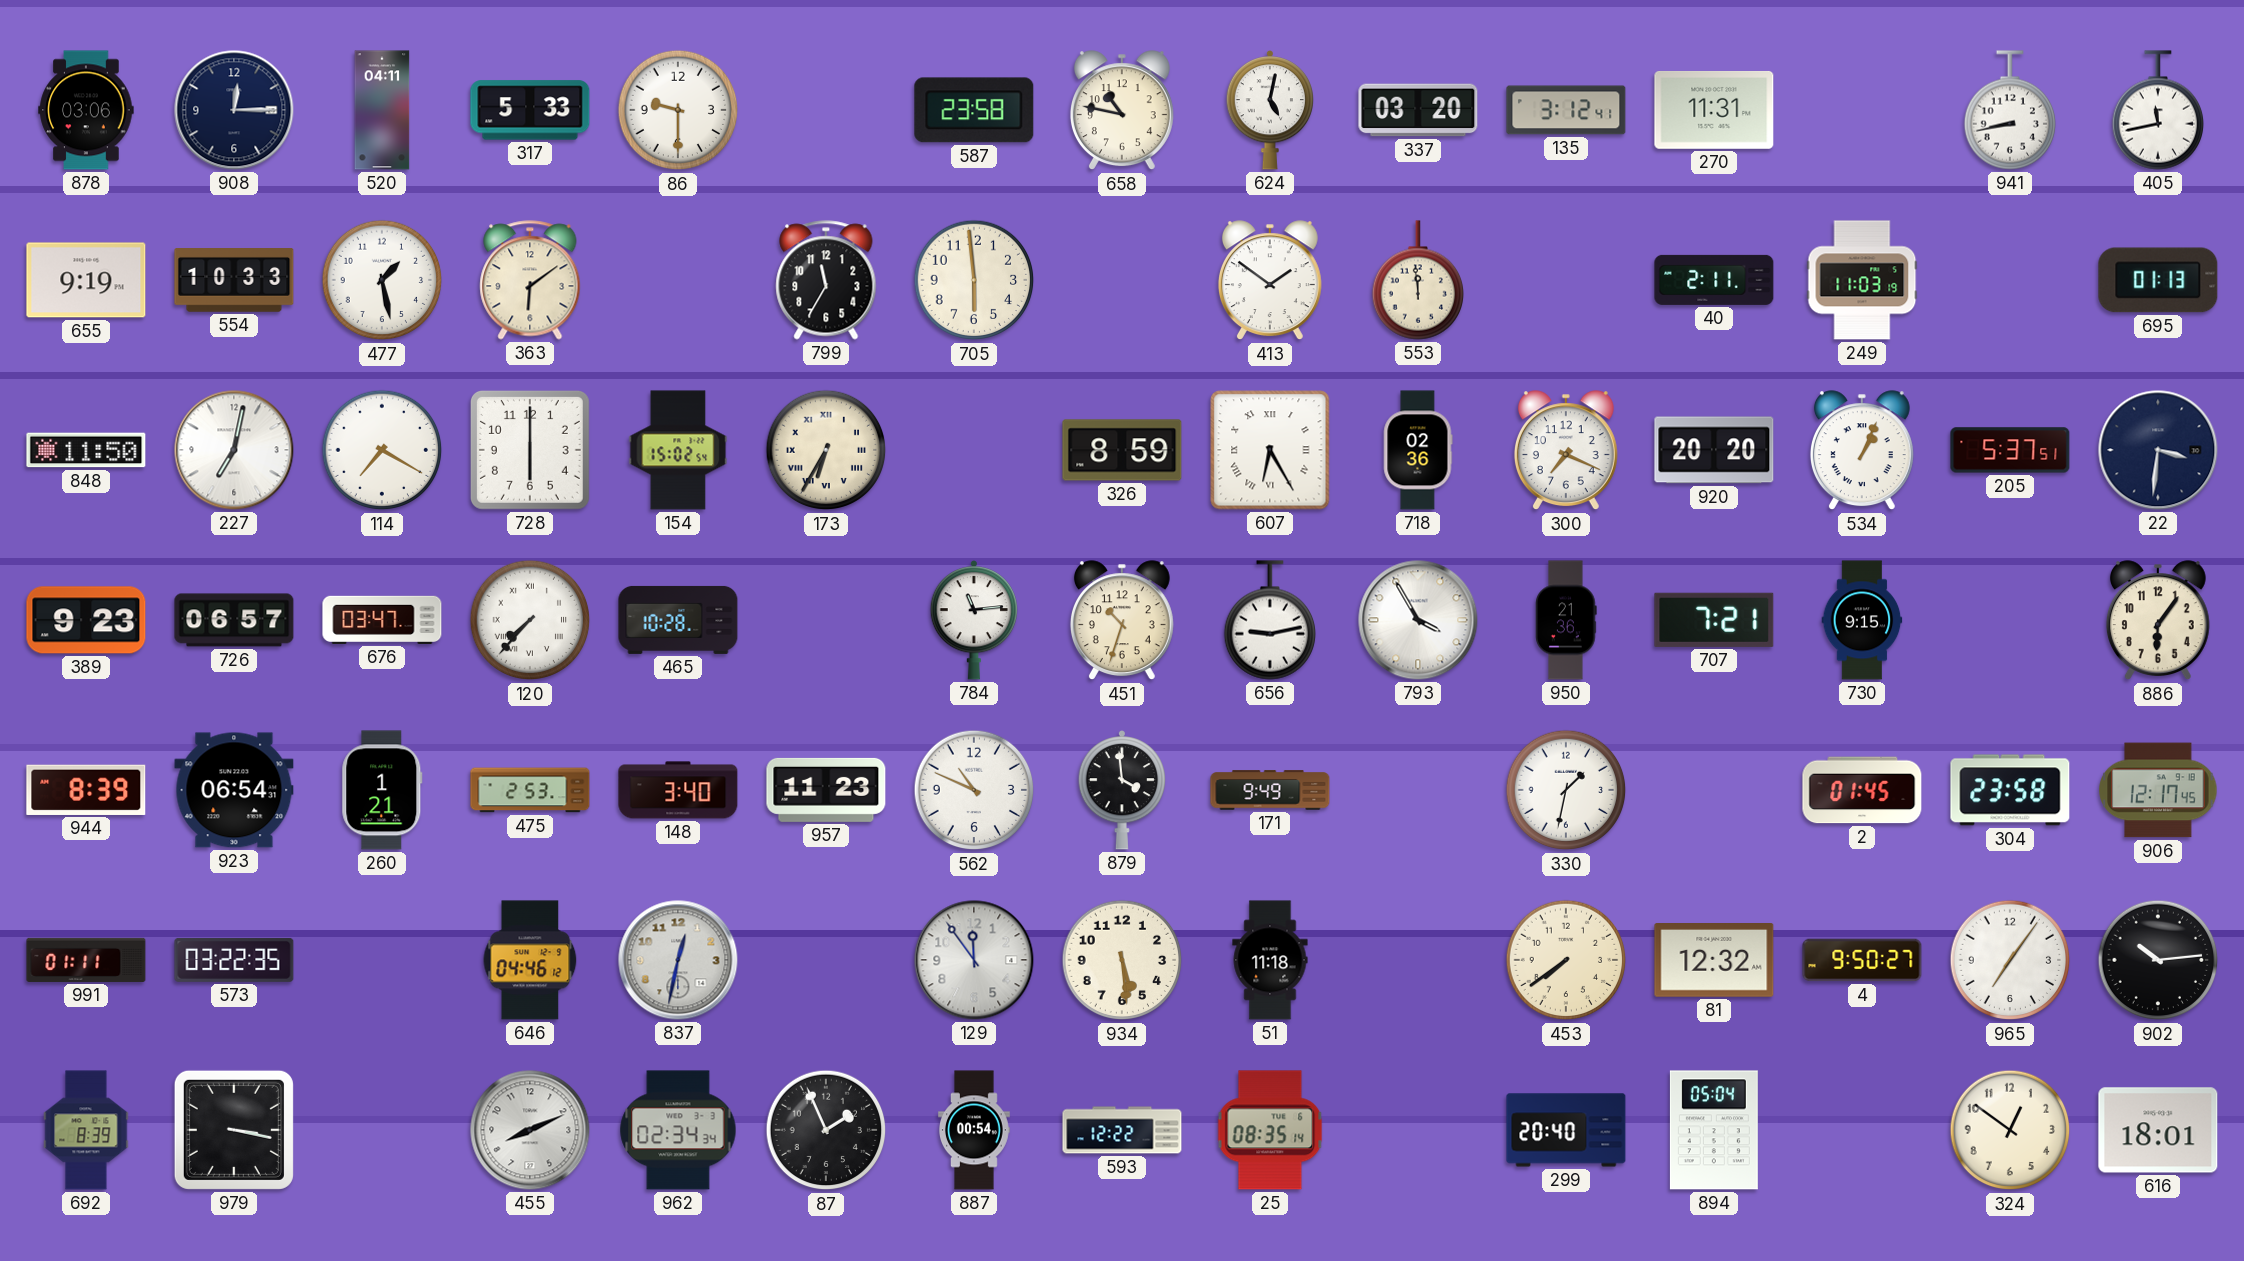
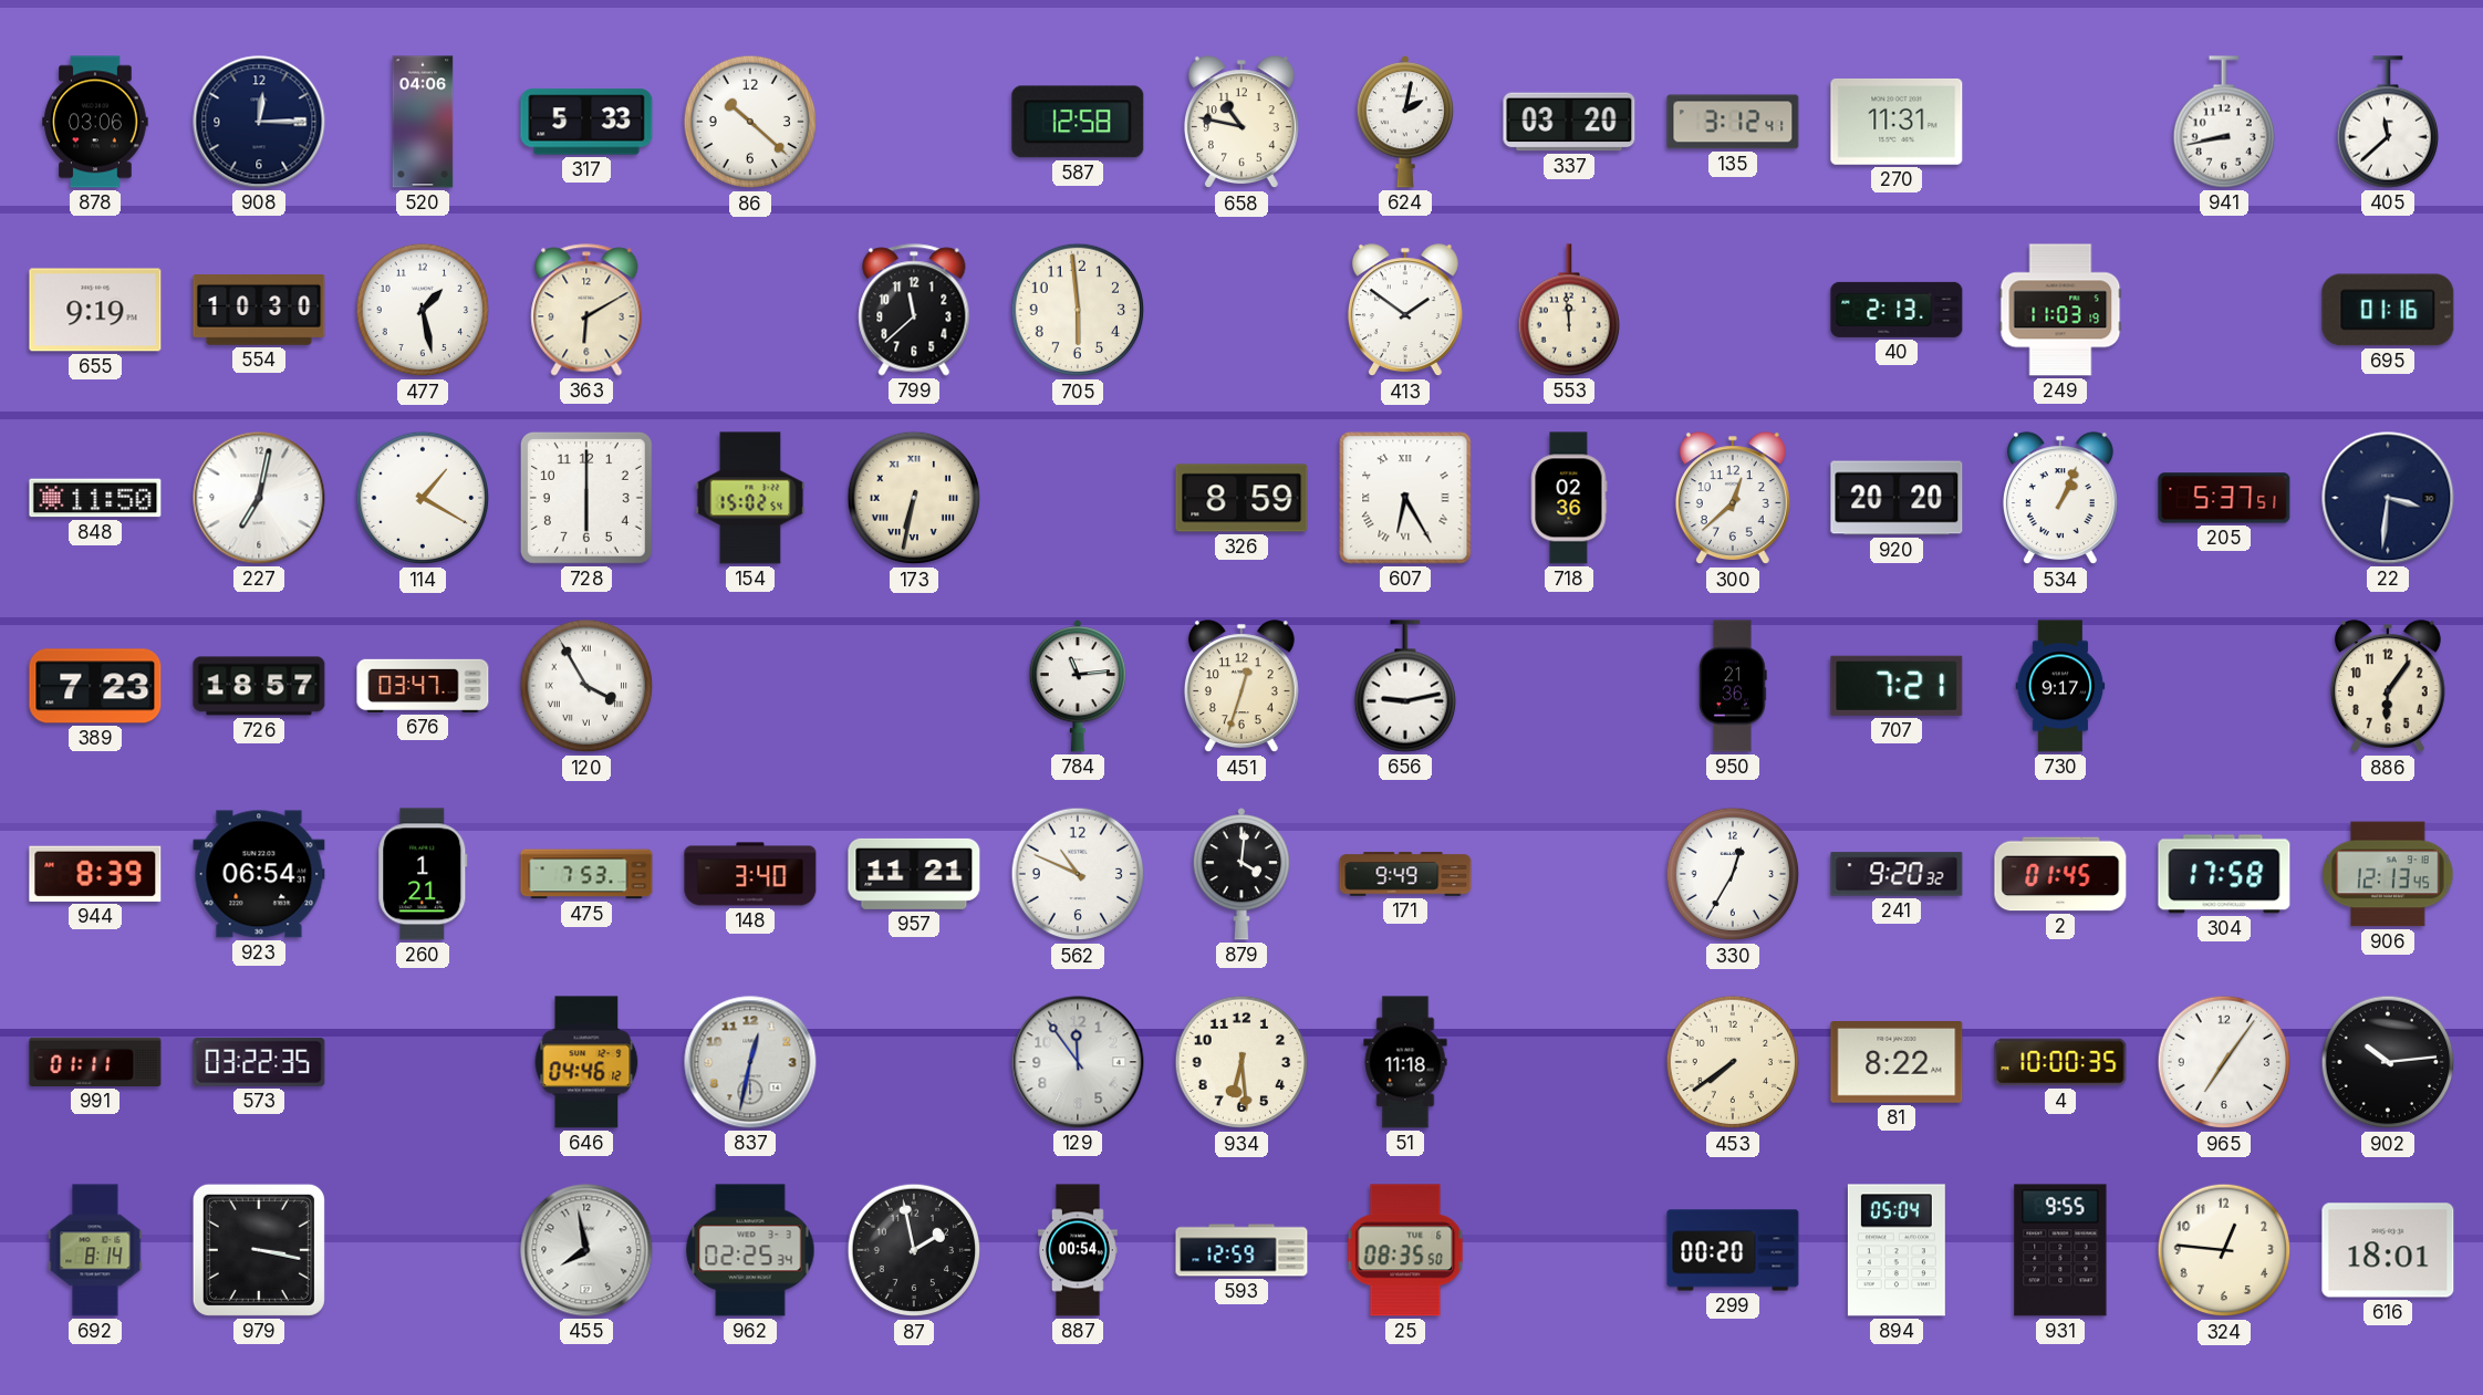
520: 04:11 -> 04:06 (423, 122)
86: 9:30 -> 10:22 (750, 122)
587: 23:58 -> 12:58 (1078, 122)
624: 5:02 -> 2:02 (1404, 123)
405: 11:43 -> 11:38 (2387, 122)
554: 10:33 -> 10:30 (259, 311)
363: 6:09 -> 6:10 (586, 310)
799: 11:35 -> 11:38 (914, 310)
40: 2:11 -> 2:13 (1897, 310)
695: 01:13 -> 01:16 (2388, 310)
114: 7:20 -> 1:20 (423, 498)
173: 6:35 -> 6:32 (914, 498)
300: 7:19 -> 12:38 (1733, 499)
389: 9:23 -> 7:23 (95, 686)
726: 06:57 -> 18:57 (259, 686)
120: 7:37 -> 3:55 (586, 686)
465: 10:28 -> none (678, 620)
451: 10:33 -> 12:33 (1241, 687)
793: 3:55 -> none (1418, 620)
730: 9:15 -> 9:17 (2060, 686)
475: 2:53 -> 7:53 (586, 874)
957: 11:23 -> 11:21 (914, 874)
879: 3:59 -> 4:01 (1240, 875)
330: 1:32 -> 12:35 (1733, 874)
241: none -> 9:20 (1897, 874)
304: 23:58 -> 17:58 (2224, 874)
906: 12:17 -> 12:13 (2388, 874)
934: 5:29 -> 6:29 (1241, 1062)
81: 12:32 -> 8:22 (1897, 1063)
4: 9:50 -> 10:00 (2060, 1062)
692: 8:39 -> 8:14 (95, 1250)
455: 8:11 -> 7:58 (586, 1250)
962: 02:34 -> 02:25 (750, 1250)
87: 1:56 -> 1:58 (914, 1250)
593: 12:22 -> 12:59 (1241, 1250)
25: 08:35:14 -> 08:35:50 (1405, 1250)
299: 20:40 -> 00:20 (1733, 1250)
931: none -> 9:55 (2060, 1250)
324: 12:51 -> 12:46 (2224, 1250)
